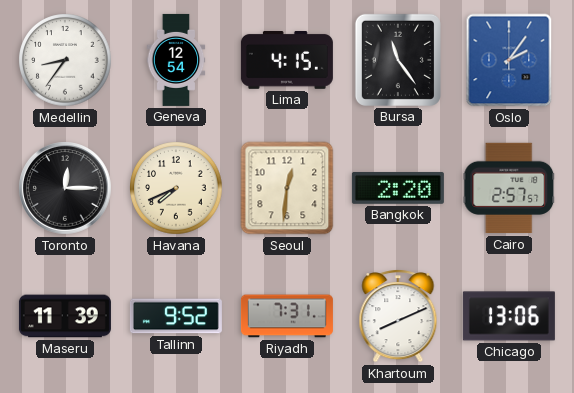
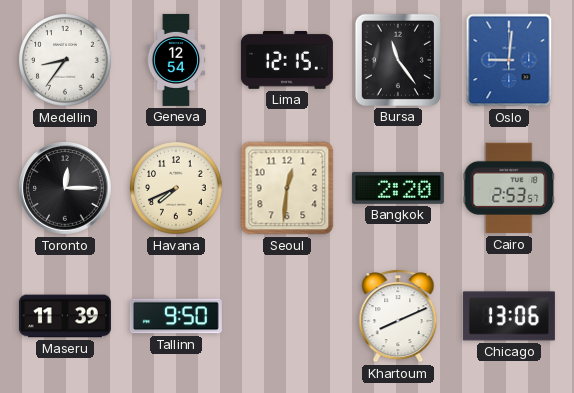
Lima: 4:15 -> 12:15 (287, 61)
Oslo: 2:06 -> 9:01 (509, 60)
Cairo: 2:57 -> 2:53 (509, 188)
Tallinn: 9:52 -> 9:50 (176, 316)
Riyadh: 7:31 -> none (287, 316)
